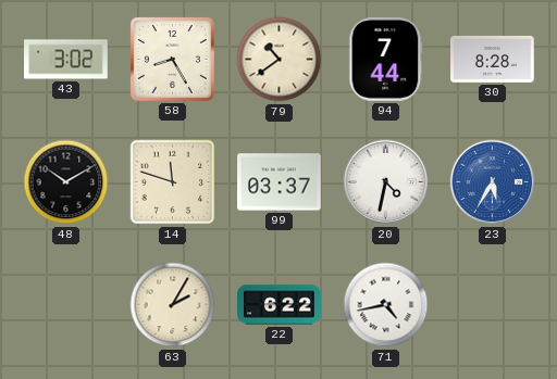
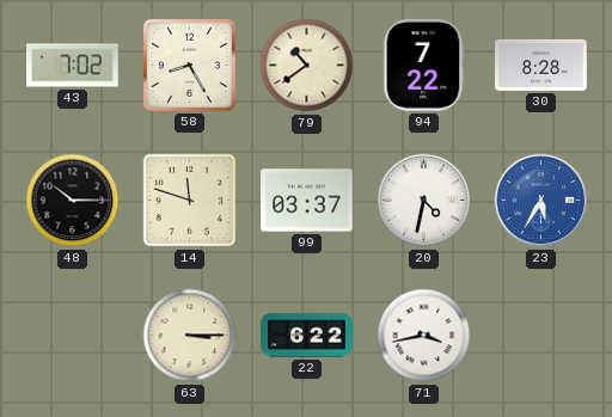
43: 3:02 -> 7:02 (73, 66)
94: 7:44 -> 7:22 (424, 66)
48: 10:10 -> 10:15 (73, 201)
63: 2:05 -> 3:15 (190, 336)
71: 4:43 -> 3:43 (424, 336)
